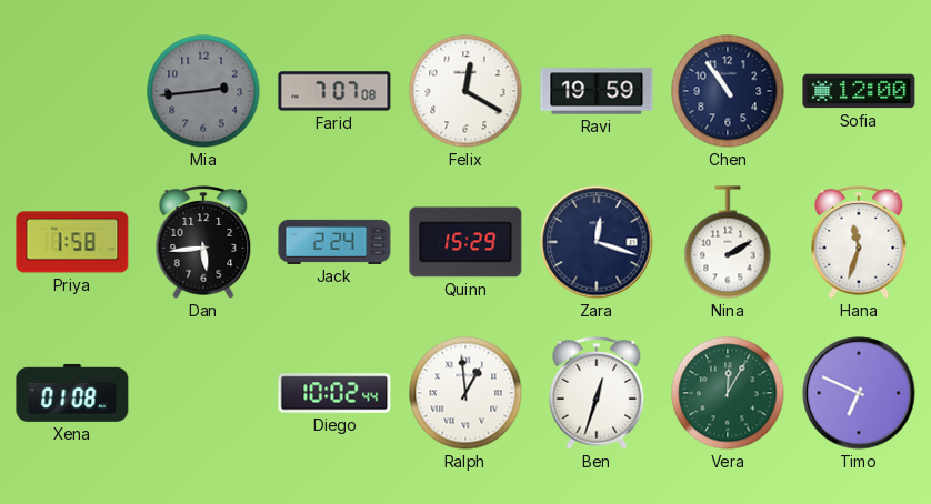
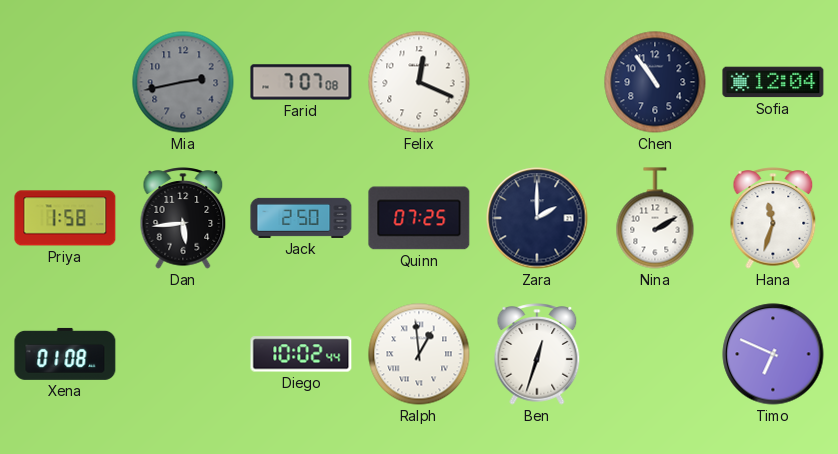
Mia: 2:44 -> 2:43 (183, 82)
Felix: 12:20 -> 12:19 (419, 82)
Ravi: 19:59 -> none (597, 91)
Sofia: 12:00 -> 12:04 (773, 82)
Jack: 2:24 -> 2:50 (301, 218)
Quinn: 15:29 -> 07:25 (419, 218)
Zara: 12:18 -> 2:00 (537, 218)
Vera: 12:05 -> none (728, 393)
